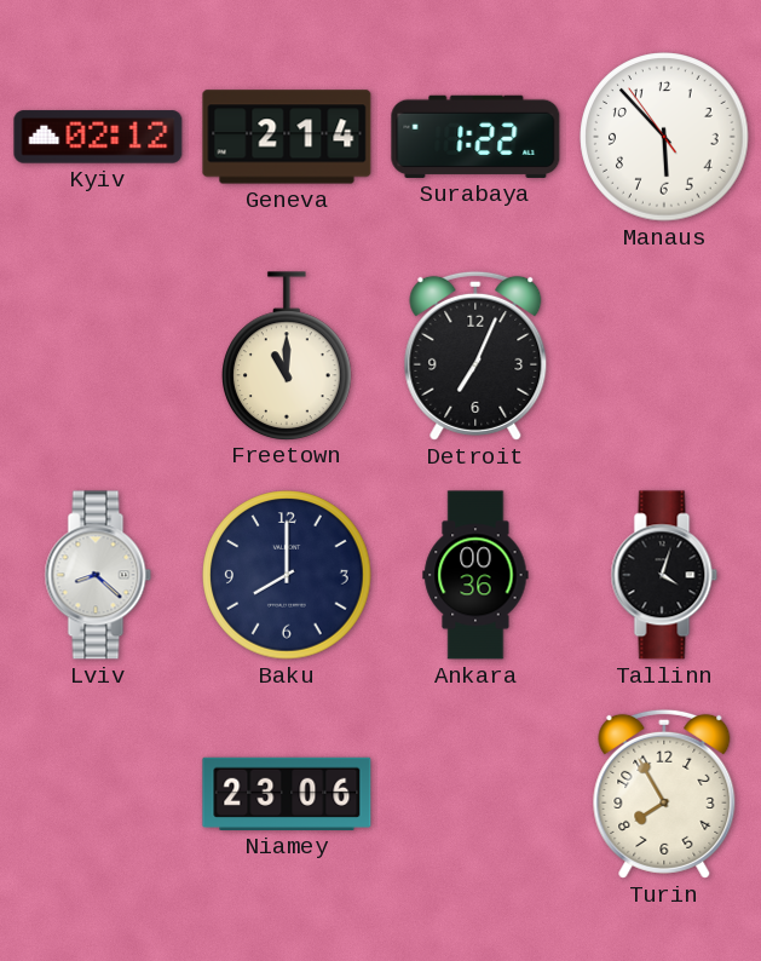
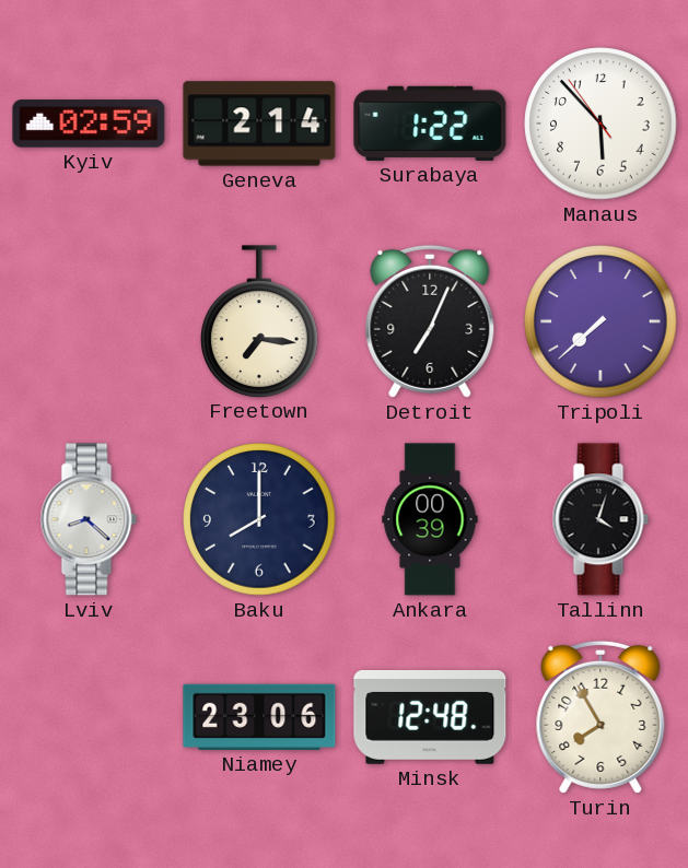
Kyiv: 02:12 -> 02:59 (89, 124)
Freetown: 11:00 -> 7:16 (260, 321)
Tripoli: none -> 7:38 (600, 321)
Ankara: 00:36 -> 00:39 (430, 519)
Minsk: none -> 12:48 (430, 717)
